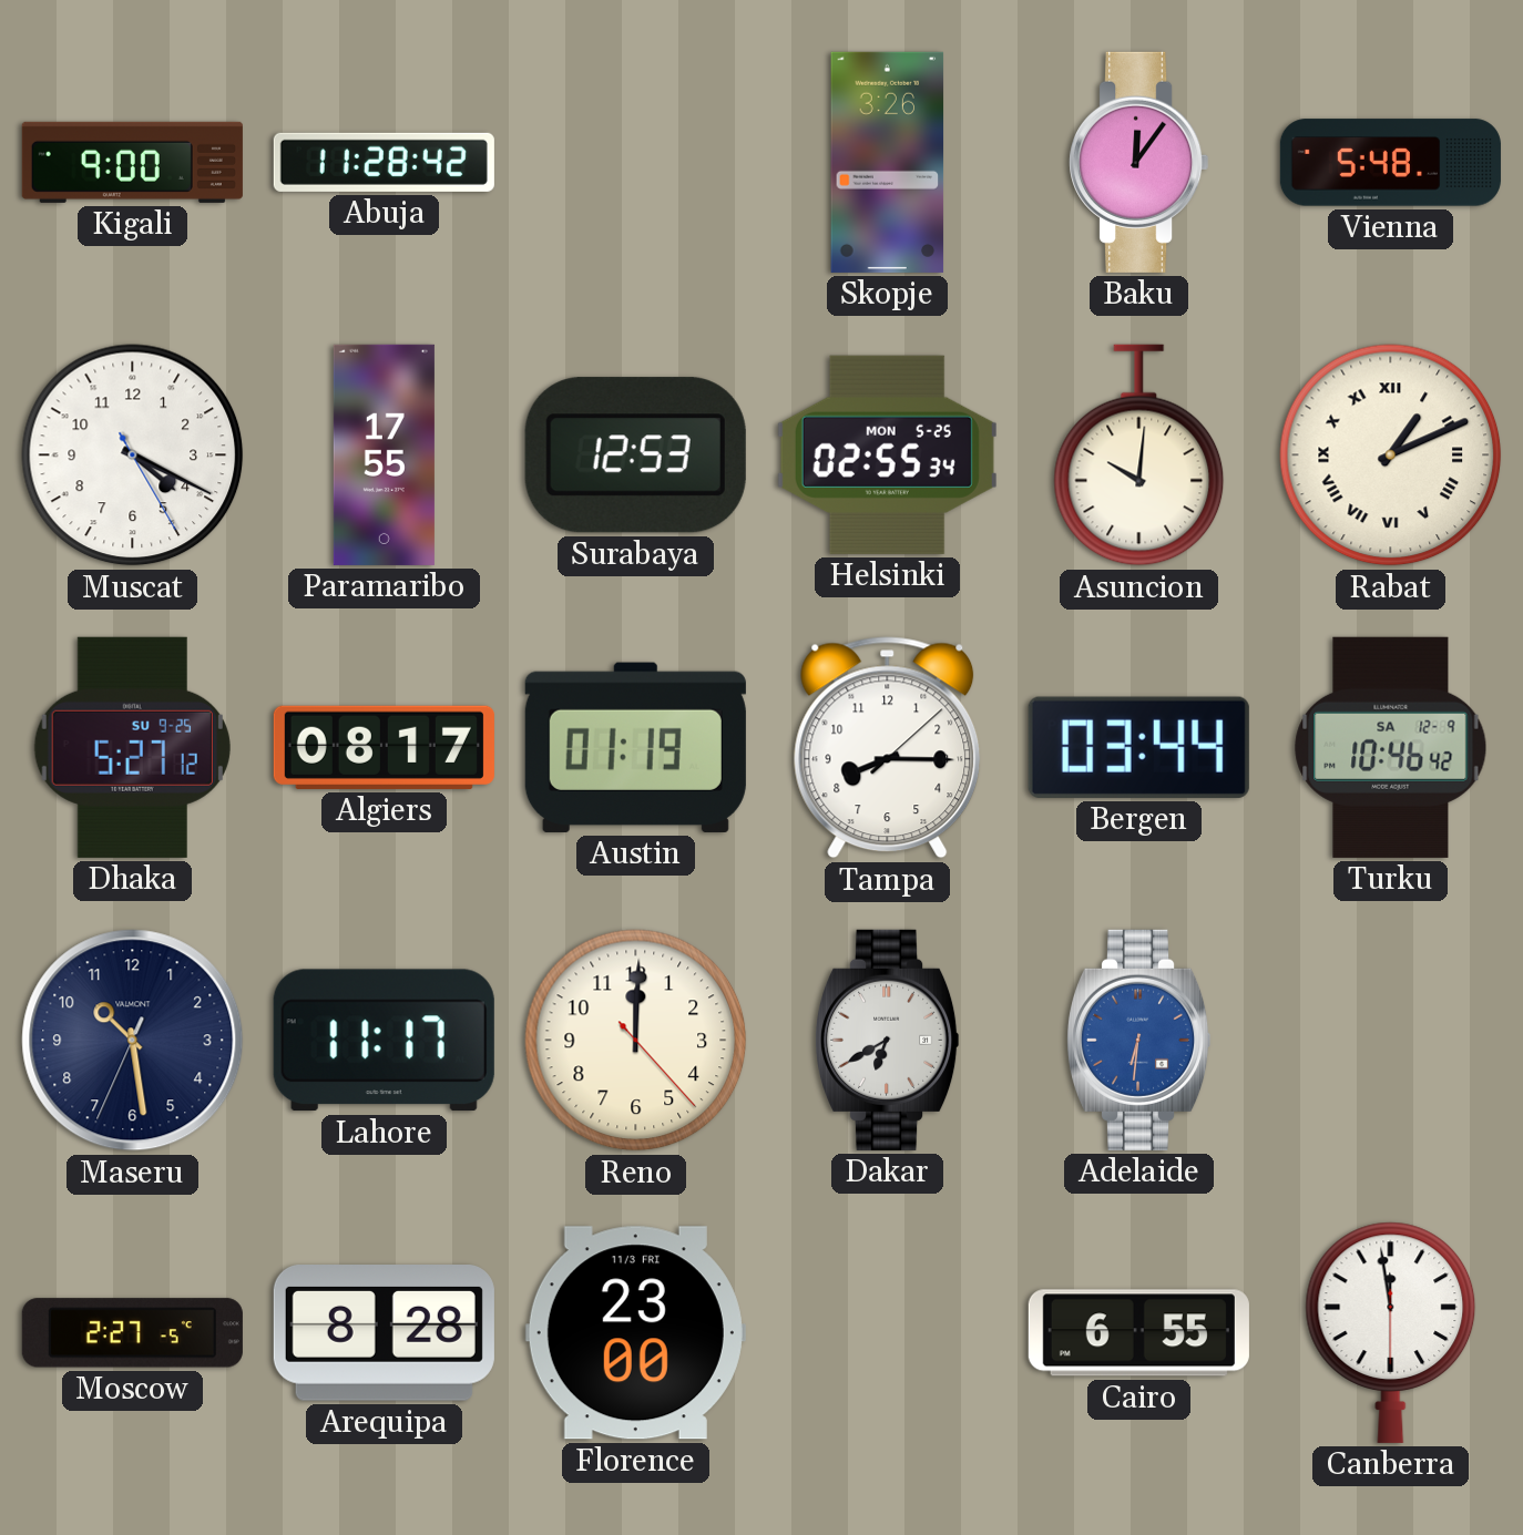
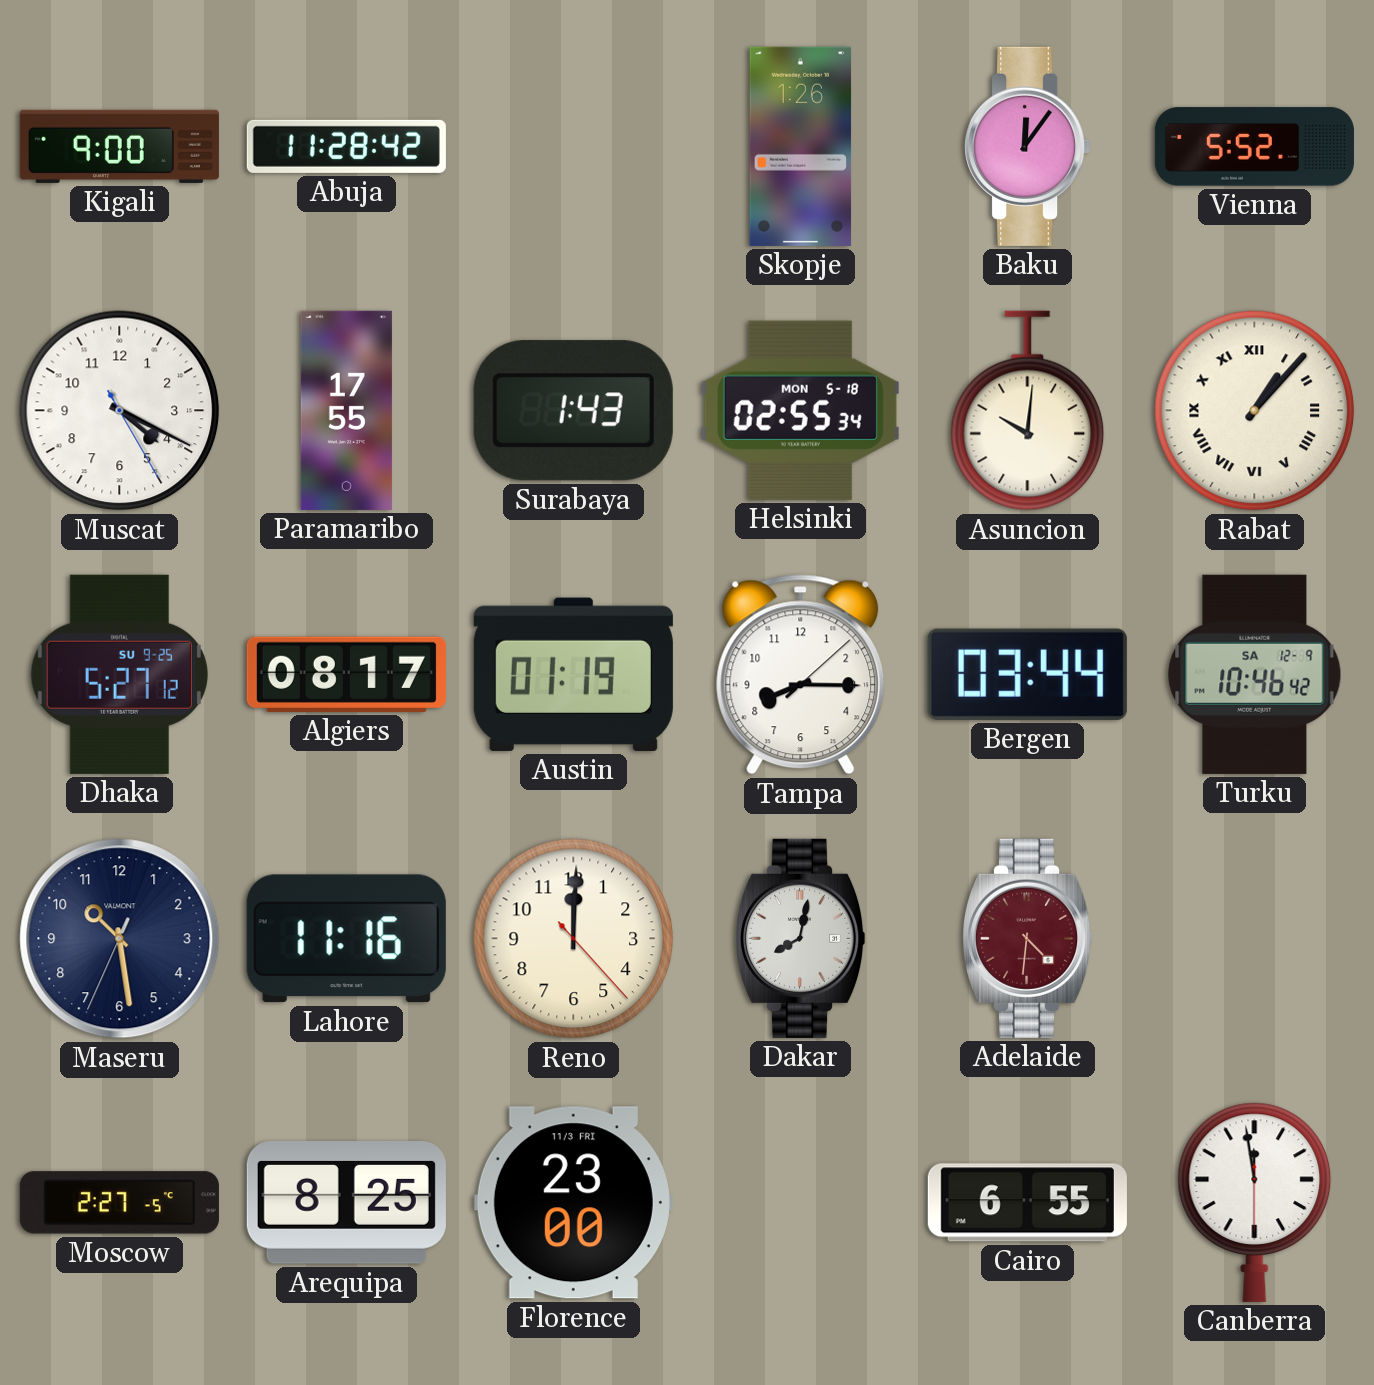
Skopje: 3:26 -> 1:26 (801, 146)
Vienna: 5:48 -> 5:52 (1254, 147)
Surabaya: 12:53 -> 1:43 (573, 411)
Helsinki date: MON 5-25 -> MON 5-18 (800, 410)
Rabat: 1:11 -> 1:07 (1255, 411)
Lahore: 11:17 -> 11:16 (346, 939)
Dakar: 6:40 -> 8:02 (800, 938)
Adelaide: 6:31 -> 4:31 (1027, 938)
Adelaide dial: blue -> burgundy (1027, 938)
Arequipa: 8:28 -> 8:25 (346, 1203)
